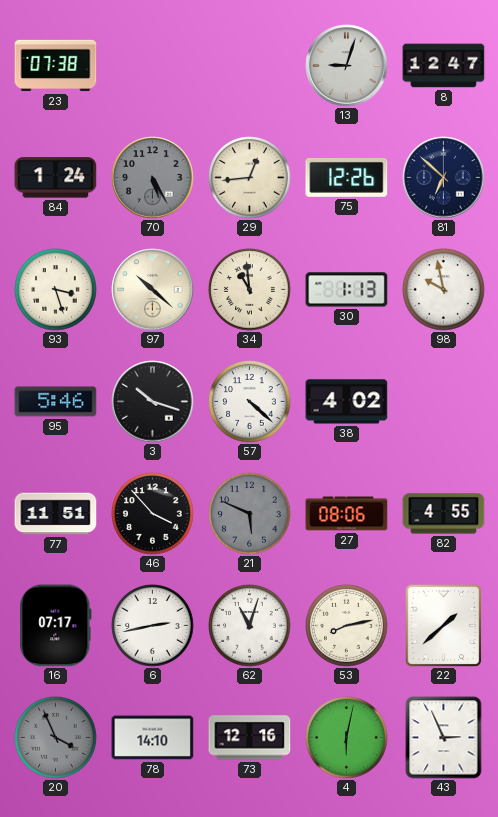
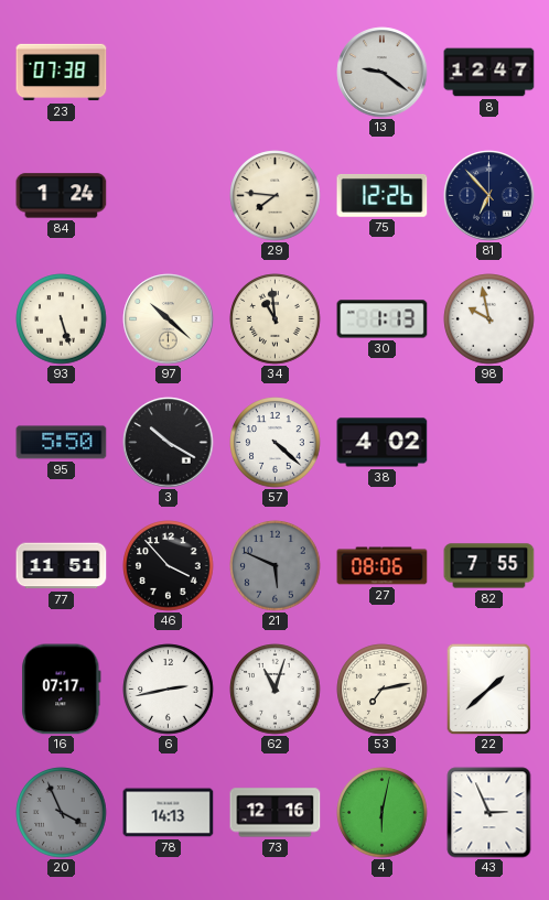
13: 9:03 -> 9:21 (383, 73)
70: 5:25 -> none (153, 178)
29: 12:44 -> 7:46 (276, 196)
81: 6:52 -> 6:53 (489, 196)
93: 3:27 -> 5:27 (62, 319)
95: 5:46 -> 5:50 (62, 443)
3: 10:18 -> 10:20 (169, 443)
82: 4:55 -> 7:55 (489, 566)
53: 8:13 -> 7:13 (383, 690)
78: 14:10 -> 14:13 (169, 813)
